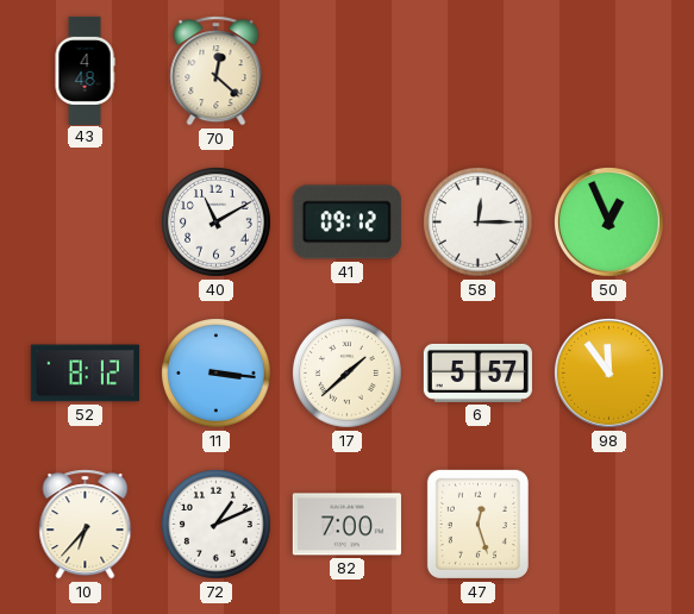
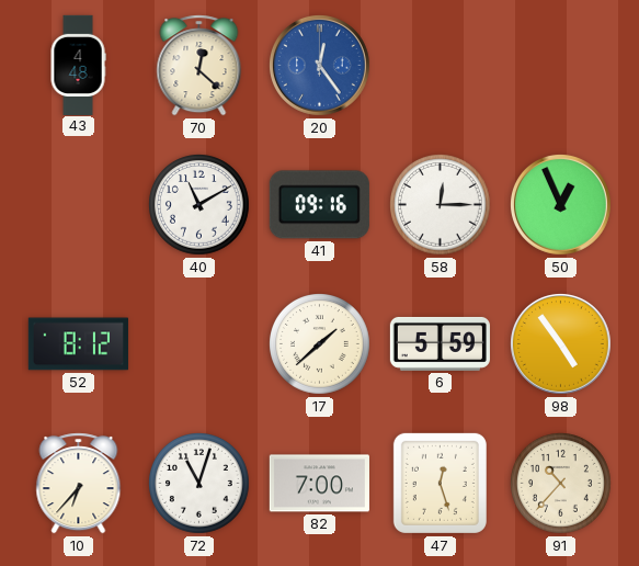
20: none -> 12:24 (319, 65)
41: 09:12 -> 09:16 (319, 205)
11: 3:16 -> none (217, 374)
6: 5:57 -> 5:59 (440, 343)
98: 11:54 -> 4:54 (560, 343)
72: 1:11 -> 11:03 (199, 484)
91: none -> 10:37 (561, 484)
